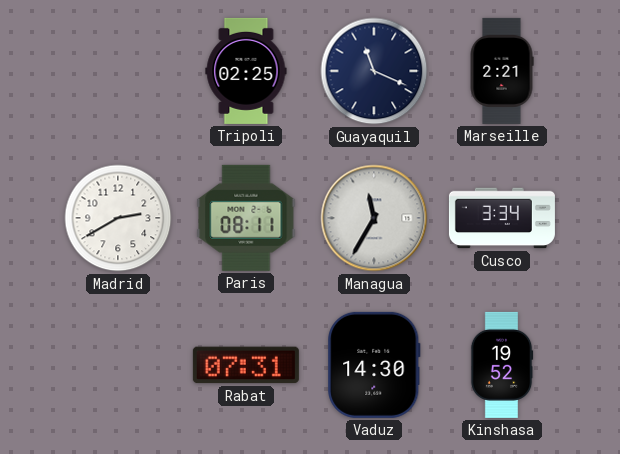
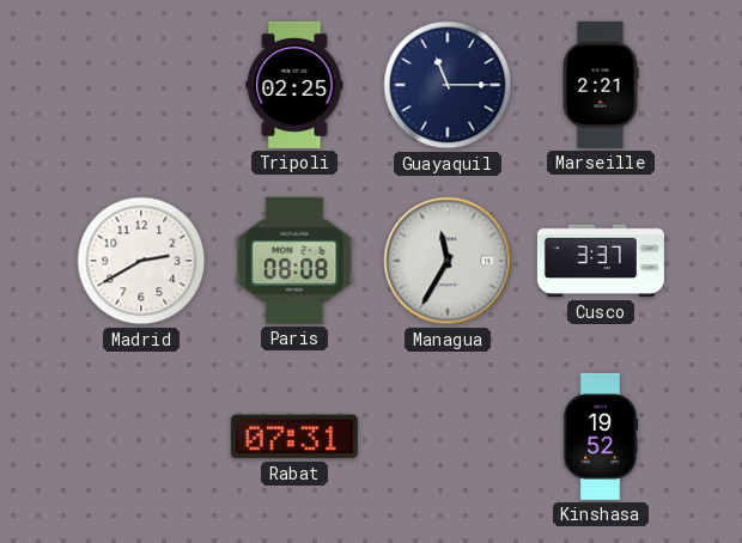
Guayaquil: 11:19 -> 11:15 (448, 85)
Paris: 08:11 -> 08:08 (294, 261)
Cusco: 3:34 -> 3:37 (601, 261)
Vaduz: 14:30 -> none (374, 365)
